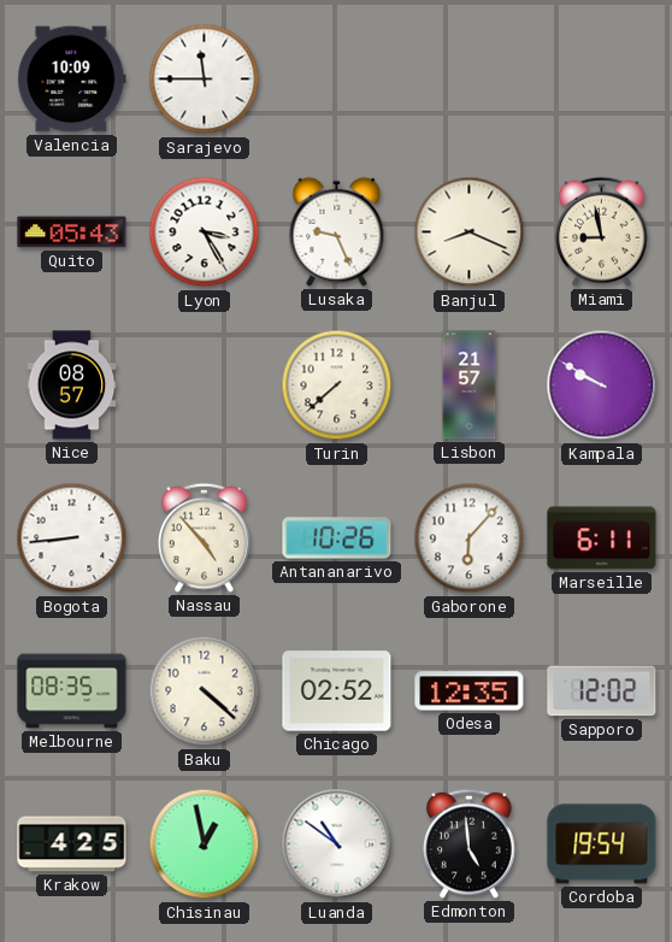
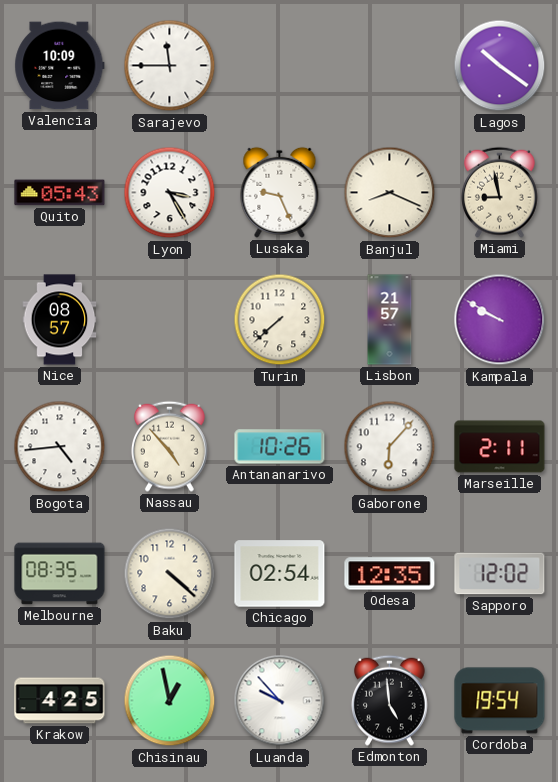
Lagos: none -> 10:21 (500, 66)
Bogota: 8:44 -> 4:44 (60, 447)
Marseille: 6:11 -> 2:11 (500, 447)
Chicago: 02:52 -> 02:54 (280, 574)
Luanda: 10:51 -> 9:53 (280, 701)
